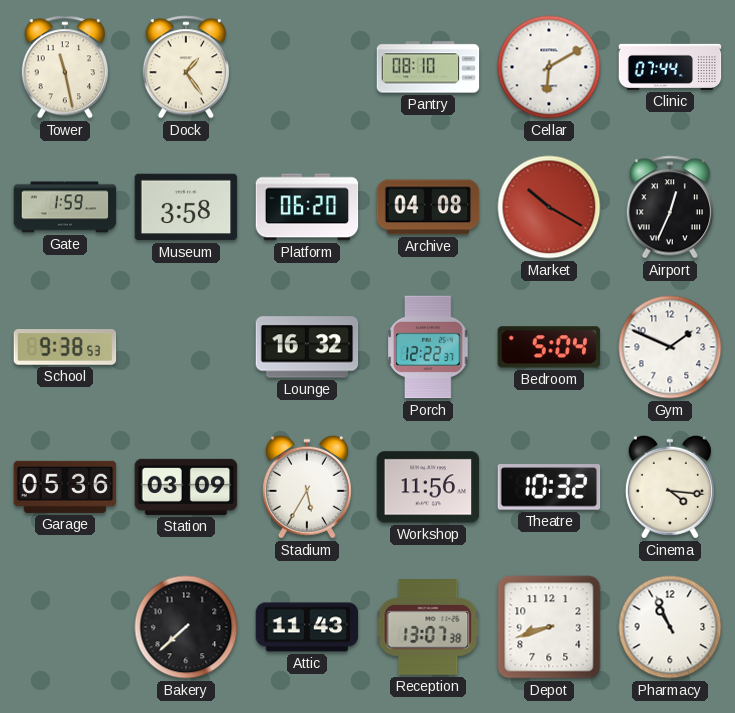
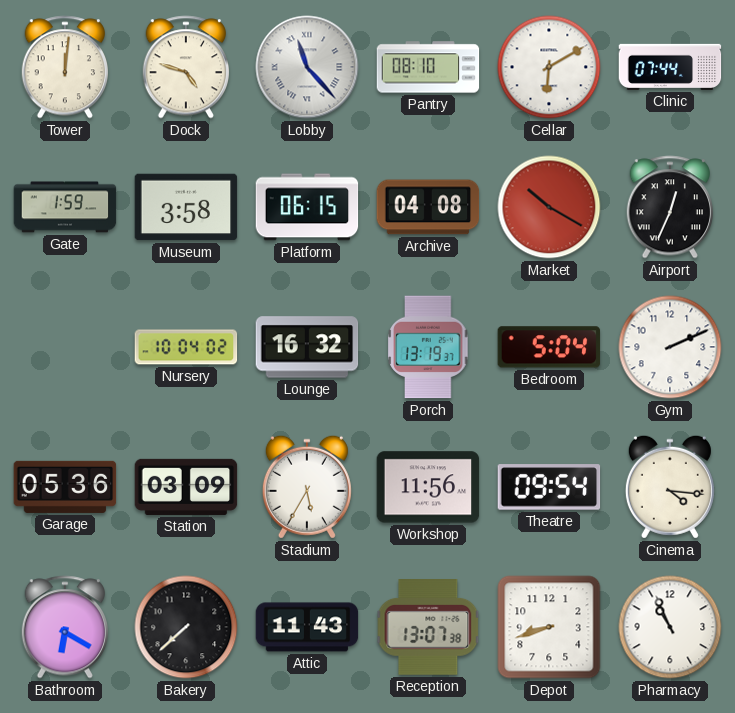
Tower: 11:28 -> 12:01 (64, 67)
Dock: 1:24 -> 4:48 (185, 67)
Lobby: none -> 11:23 (307, 67)
Platform: 06:20 -> 06:15 (307, 207)
School: 9:38 -> none (65, 348)
Nursery: none -> 10:04 (186, 347)
Porch: 12:22 -> 13:19 (428, 347)
Gym: 1:49 -> 2:11 (670, 347)
Theatre: 10:32 -> 09:54 (549, 487)
Bathroom: none -> 6:20 (64, 627)
